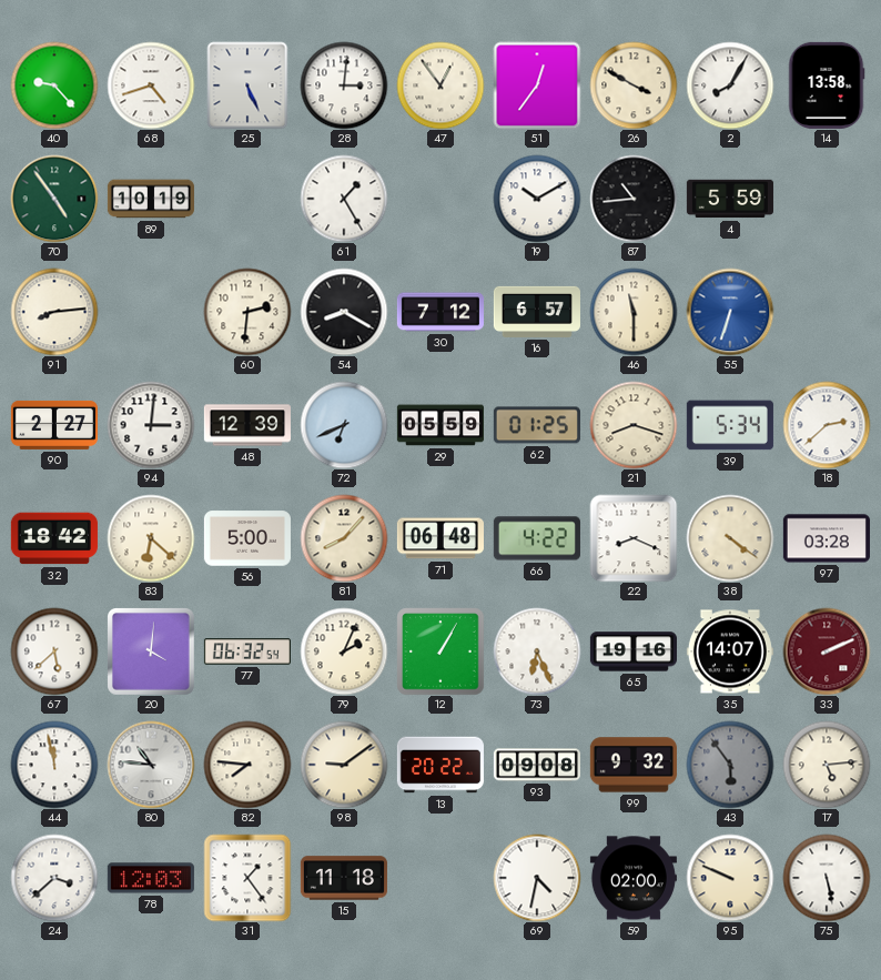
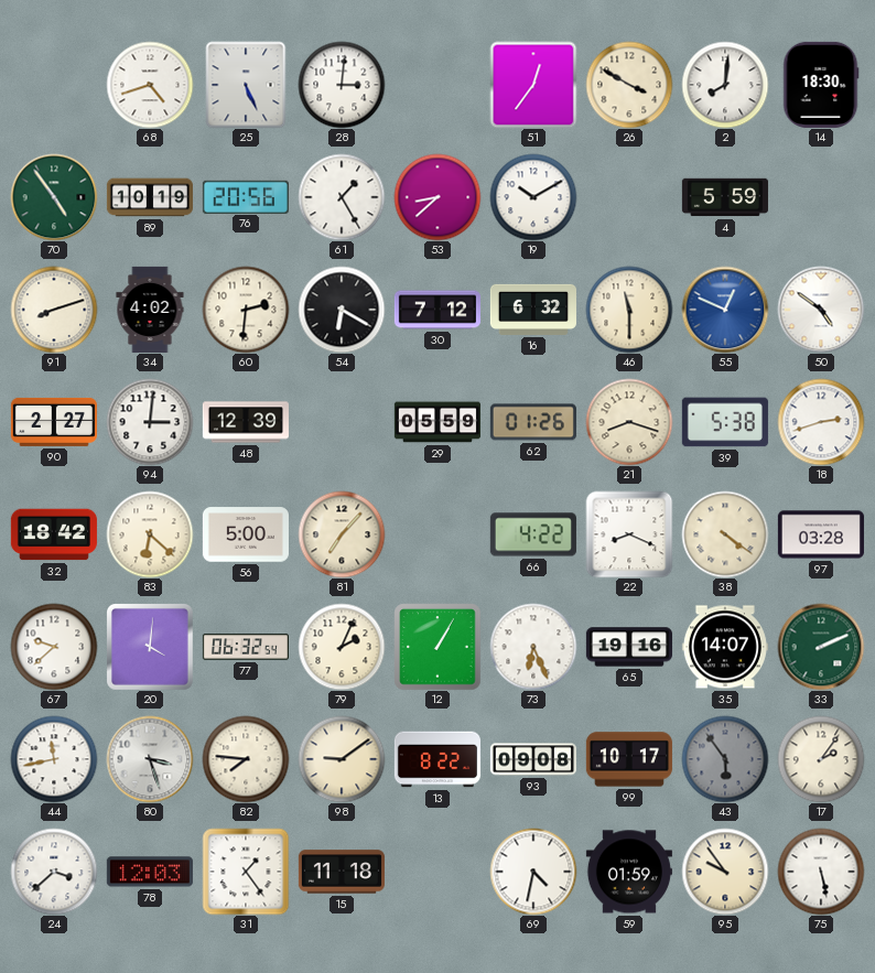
40: 9:23 -> none (54, 85)
47: 12:54 -> none (440, 85)
2: 8:05 -> 8:01 (725, 85)
14: 13:58 -> 18:30 (821, 85)
76: none -> 20:56 (246, 196)
53: none -> 8:38 (437, 197)
87: 10:44 -> none (634, 199)
91: 8:14 -> 8:12 (54, 310)
34: none -> 4:02 (150, 310)
54: 8:20 -> 6:20 (342, 310)
16: 6:57 -> 6:32 (533, 310)
55: 6:33 -> 12:49 (725, 310)
50: none -> 4:51 (821, 310)
72: 6:41 -> none (344, 425)
62: 01:25 -> 01:26 (533, 422)
39: 5:34 -> 5:38 (725, 422)
18: 2:38 -> 2:42 (821, 422)
81: 8:07 -> 7:07 (342, 534)
71: 06:48 -> none (440, 538)
67: 5:38 -> 9:38 (54, 647)
33 dial: burgundy -> green (821, 647)
44: 11:58 -> 11:43 (54, 759)
80: 10:46 -> 3:27 (150, 759)
13: 20:22 -> 8:22 (437, 759)
99: 9:32 -> 10:17 (629, 759)
17: 5:14 -> 2:06 (821, 759)
59: 02:00 -> 01:59 (629, 872)
95: 9:49 -> 9:54 (725, 872)
